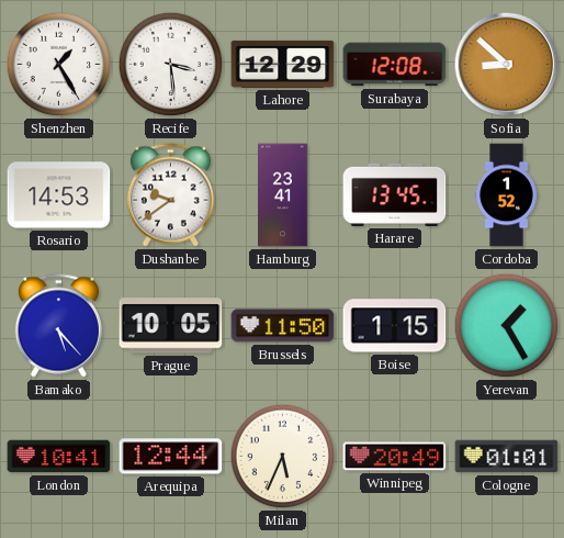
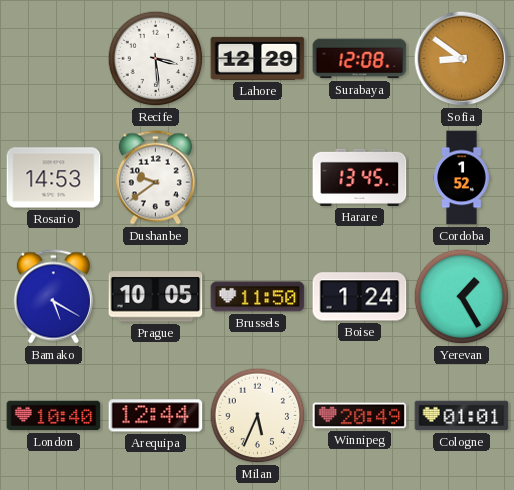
Shenzhen: 1:25 -> none (59, 65)
Sofia: 8:52 -> 8:51 (462, 59)
Hamburg: 23:41 -> none (283, 195)
Bamako: 5:23 -> 5:20 (53, 297)
Boise: 1:15 -> 1:24 (360, 297)
London: 10:41 -> 10:40 (54, 416)
